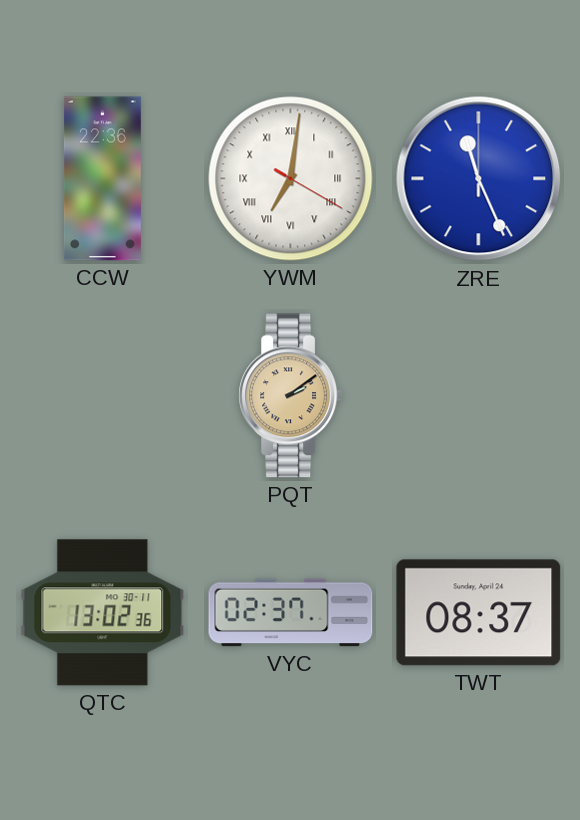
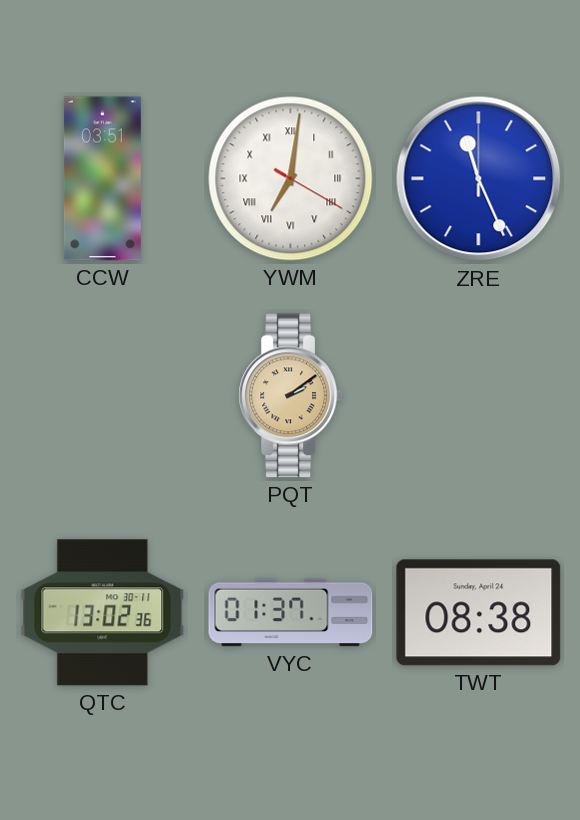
CCW: 22:36 -> 03:51 (102, 179)
VYC: 02:37 -> 01:37 (291, 613)
TWT: 08:37 -> 08:38 (479, 613)
